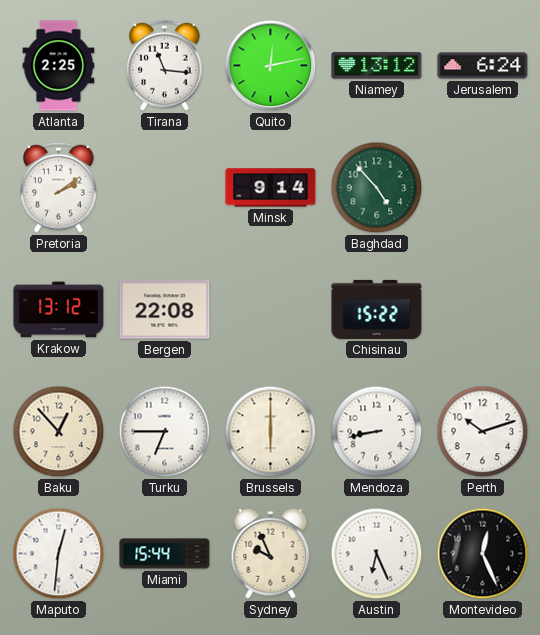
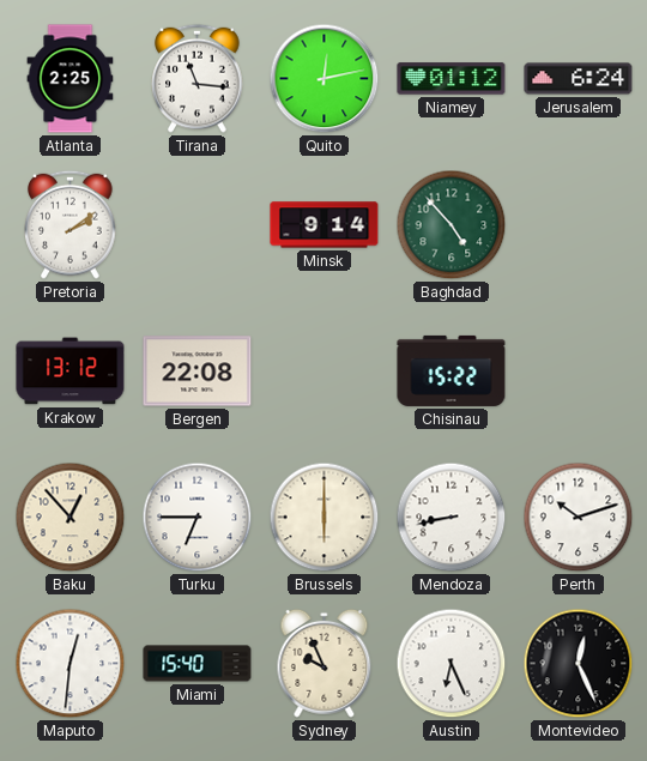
Niamey: 13:12 -> 01:12 (452, 79)
Miami: 15:44 -> 15:40 (198, 664)
